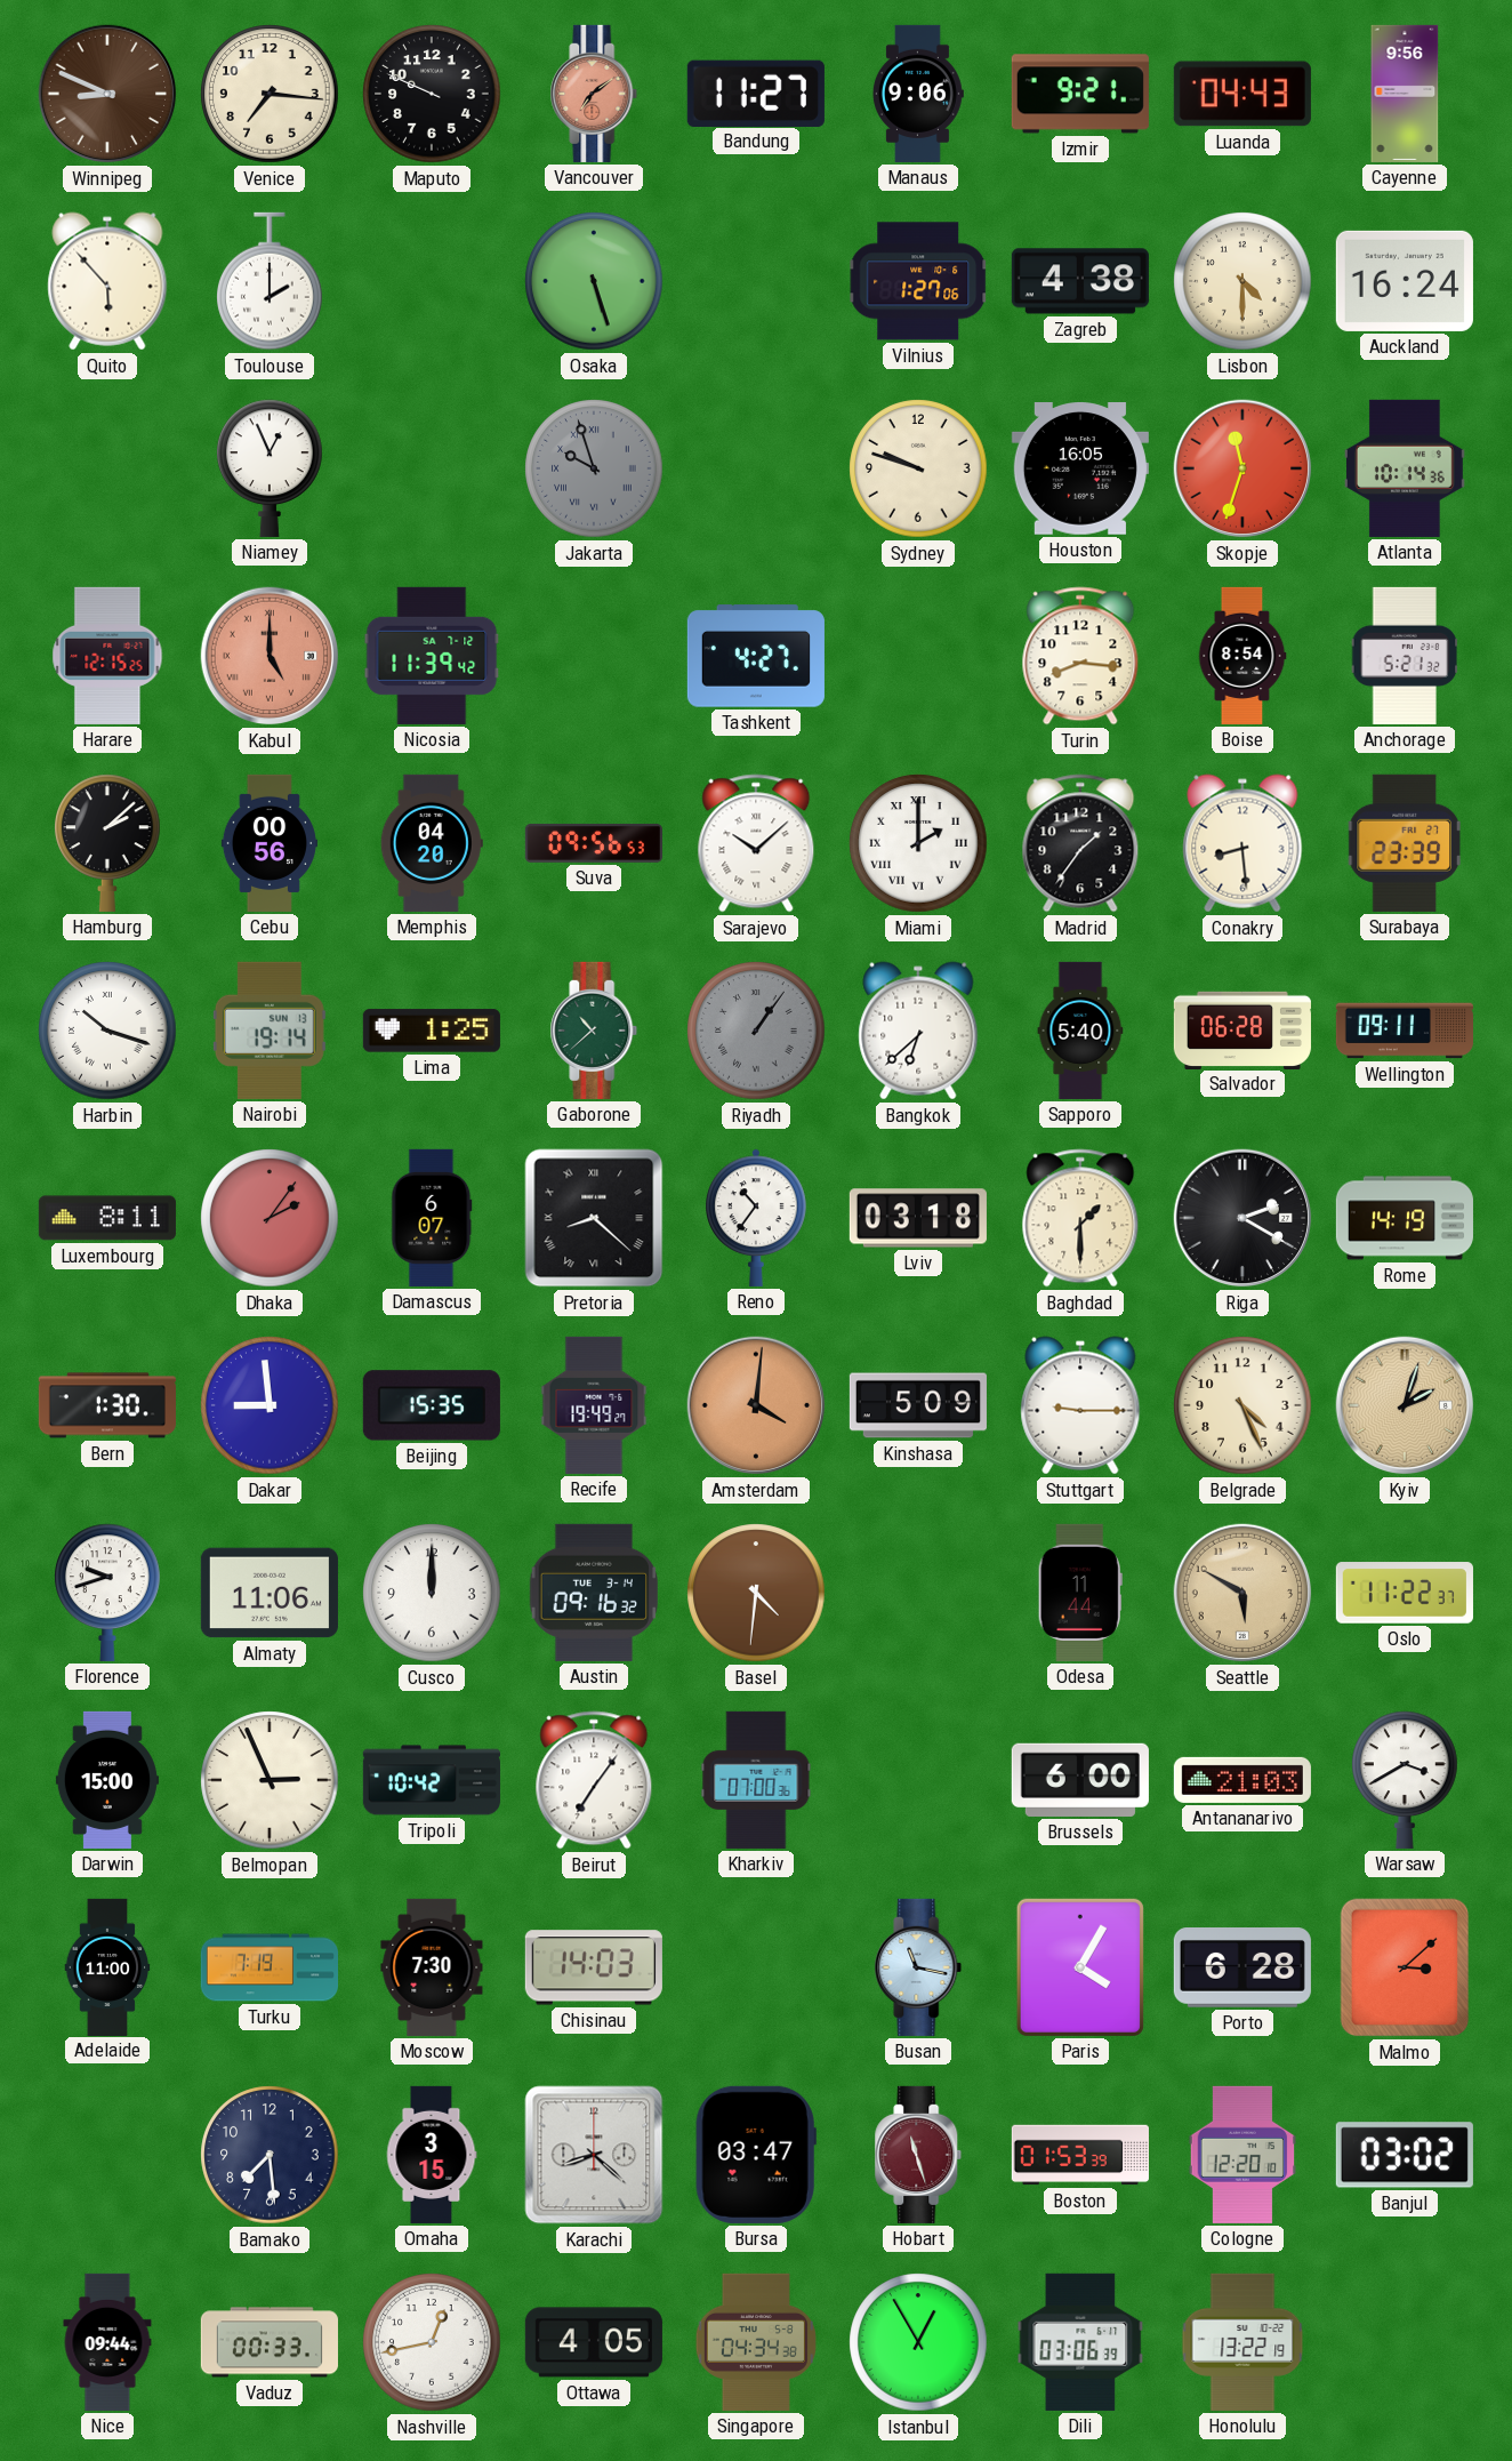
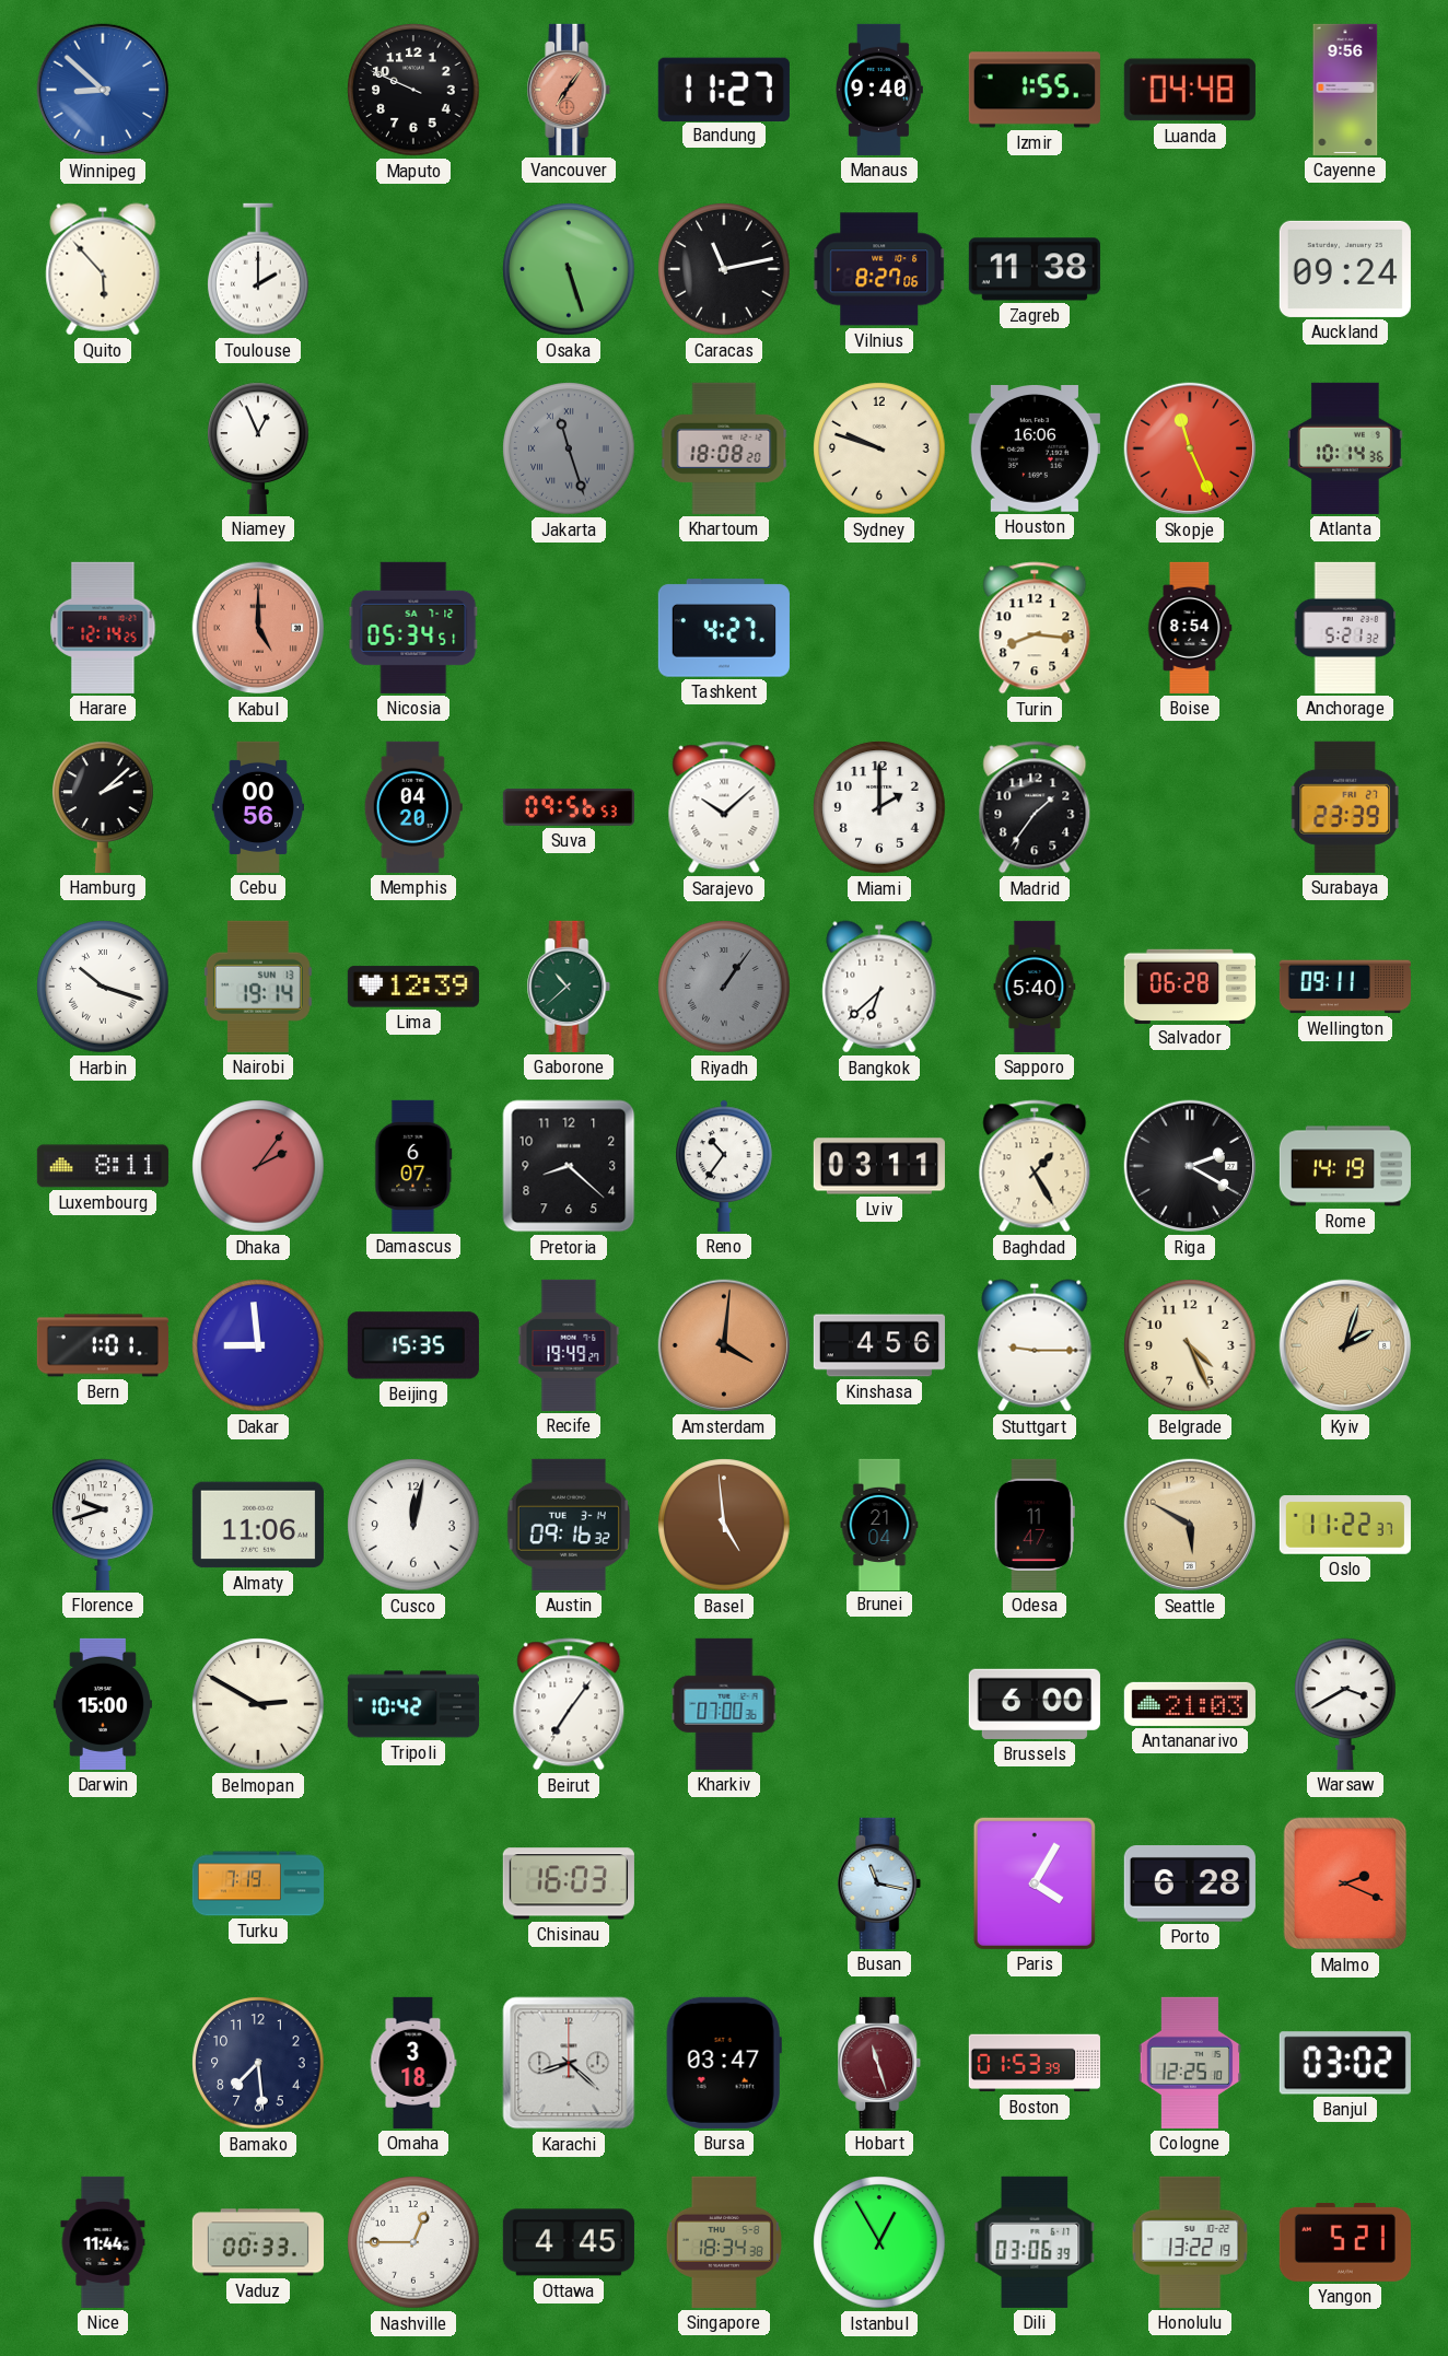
Winnipeg: 8:49 -> 8:52 (103, 90)
Winnipeg dial: brown -> blue (103, 90)
Venice: 7:16 -> none (270, 94)
Vancouver: 7:09 -> 7:06 (569, 90)
Manaus: 9:06 -> 9:40 (878, 90)
Izmir: 9:21 -> 1:55 (1035, 90)
Luanda: 04:43 -> 04:48 (1190, 90)
Caracas: none -> 11:13 (724, 269)
Vilnius: 1:27 -> 8:27 (879, 269)
Zagreb: 4:38 -> 11:38 (1035, 269)
Lisbon: 4:30 -> none (1242, 281)
Auckland: 16:24 -> 09:24 (1345, 269)
Jakarta: 9:57 -> 11:27 (569, 448)
Khartoum: none -> 18:08 (724, 448)
Houston: 16:05 -> 16:06 (1035, 450)
Skopje: 11:33 -> 11:26 (1190, 448)
Harare: 12:15 -> 12:14 (103, 628)
Nicosia: 11:39 -> 05:34 (413, 628)
Miami numerals: Roman -> Arabic (879, 807)
Conakry: 8:29 -> none (1242, 843)
Lima: 1:25 -> 12:39 (413, 987)
Pretoria numerals: Roman -> Arabic (569, 1166)
Lviv: 03:18 -> 03:11 (879, 1166)
Baghdad: 1:30 -> 1:25 (1035, 1166)
Bern: 1:30 -> 1:01 (103, 1345)
Kinshasa: 5:09 -> 4:56 (879, 1345)
Cusco: 12:00 -> 12:02 (413, 1525)
Basel: 4:31 -> 4:59 (724, 1525)
Brunei: none -> 21:04 (879, 1524)
Odesa: 11:44 -> 11:47 (1035, 1525)
Belmopan: 2:56 -> 2:50 (258, 1704)
Adelaide: 11:00 -> none (107, 1966)
Moscow: 7:30 -> none (432, 1967)
Chisinau: 14:03 -> 16:03 (569, 1883)
Malmo: 3:08 -> 2:19 (1345, 1883)
Omaha: 3:15 -> 3:18 (413, 2063)
Cologne: 12:20 -> 12:25 (1189, 2063)
Nice: 09:44 -> 11:44 (103, 2242)
Nashville: 12:43 -> 12:45 (413, 2242)
Ottawa: 4:05 -> 4:45 (569, 2242)
Singapore: 04:34 -> 18:34 (724, 2242)
Yangon: none -> 5:21 (1345, 2243)
